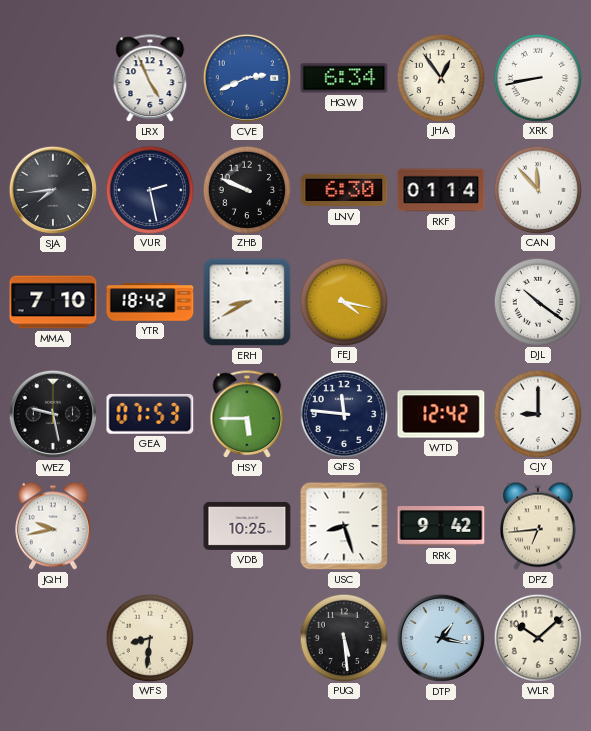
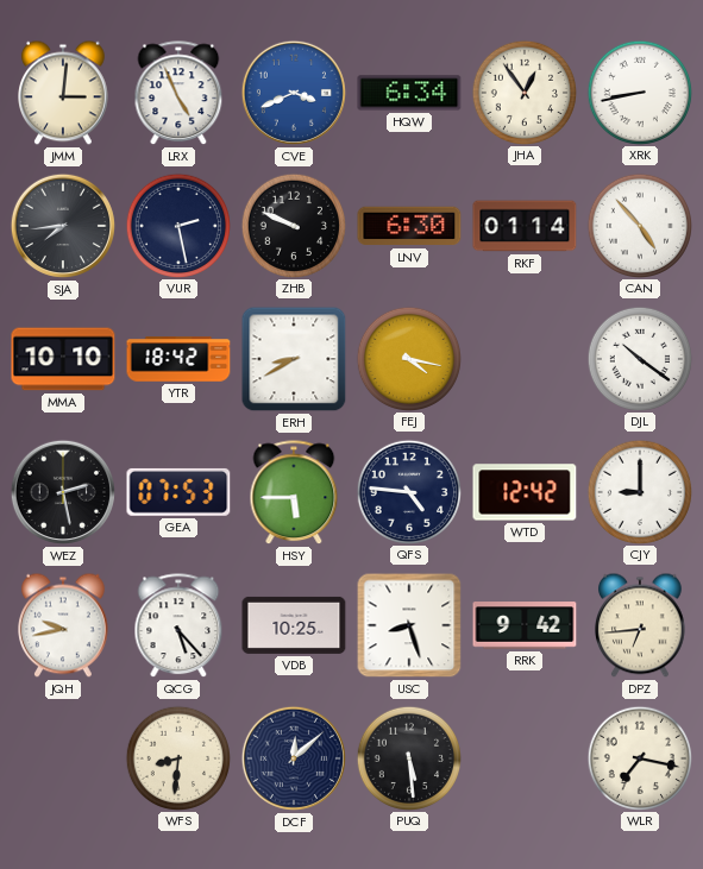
JMM: none -> 3:01 (64, 93)
CVE: 2:41 -> 3:41 (294, 93)
CAN: 11:53 -> 4:53 (639, 225)
MMA: 7:10 -> 10:10 (63, 359)
WEZ: 9:28 -> 2:28 (63, 492)
QFS: 11:46 -> 4:46 (408, 491)
QCG: none -> 5:23 (178, 626)
DCF: none -> 12:08 (294, 758)
DTP: 1:17 -> none (441, 638)
WLR: 10:08 -> 7:17 (639, 757)
